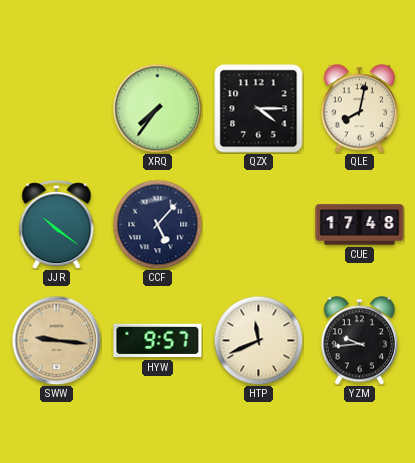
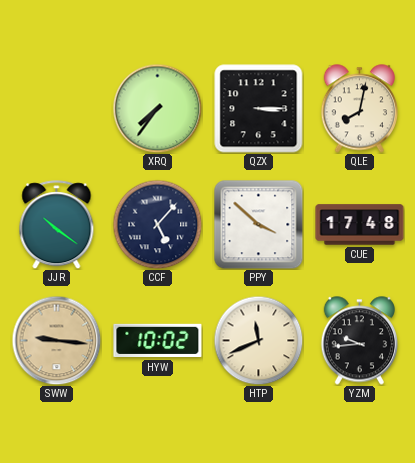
QZX: 4:15 -> 3:15 (259, 109)
PPY: none -> 3:52 (259, 225)
HYW: 9:57 -> 10:02 (158, 341)
